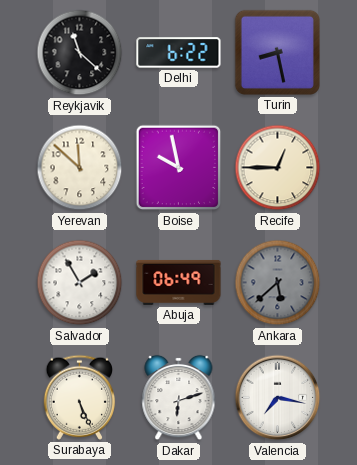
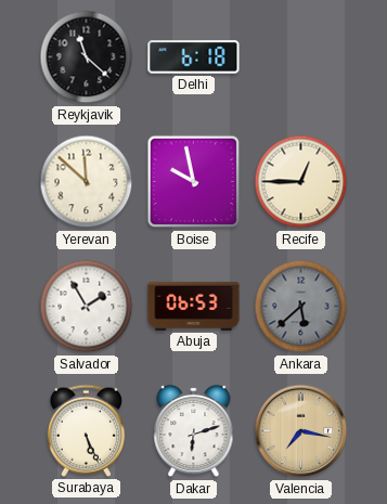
Delhi: 6:22 -> 6:18 (194, 57)
Turin: 8:28 -> none (277, 52)
Abuja: 06:49 -> 06:53 (194, 306)
Valencia dial: white -> champagne (301, 431)
